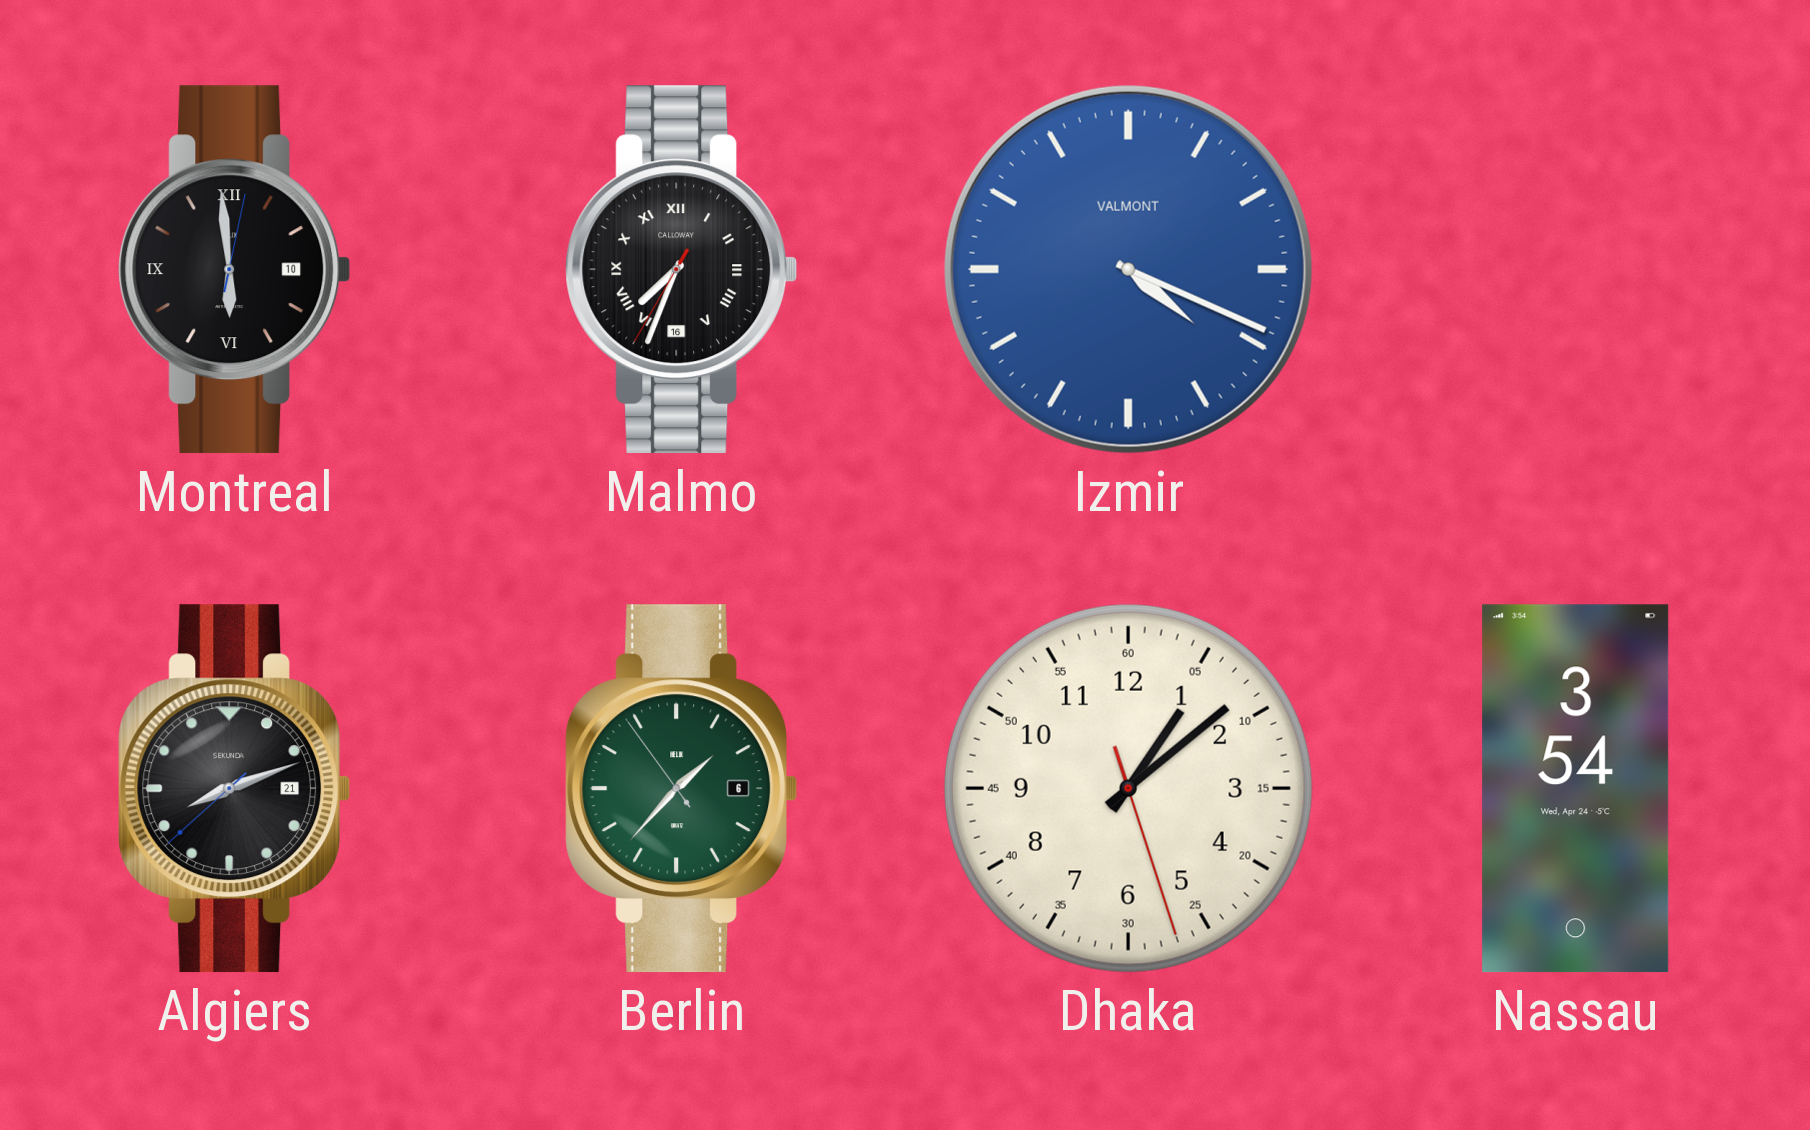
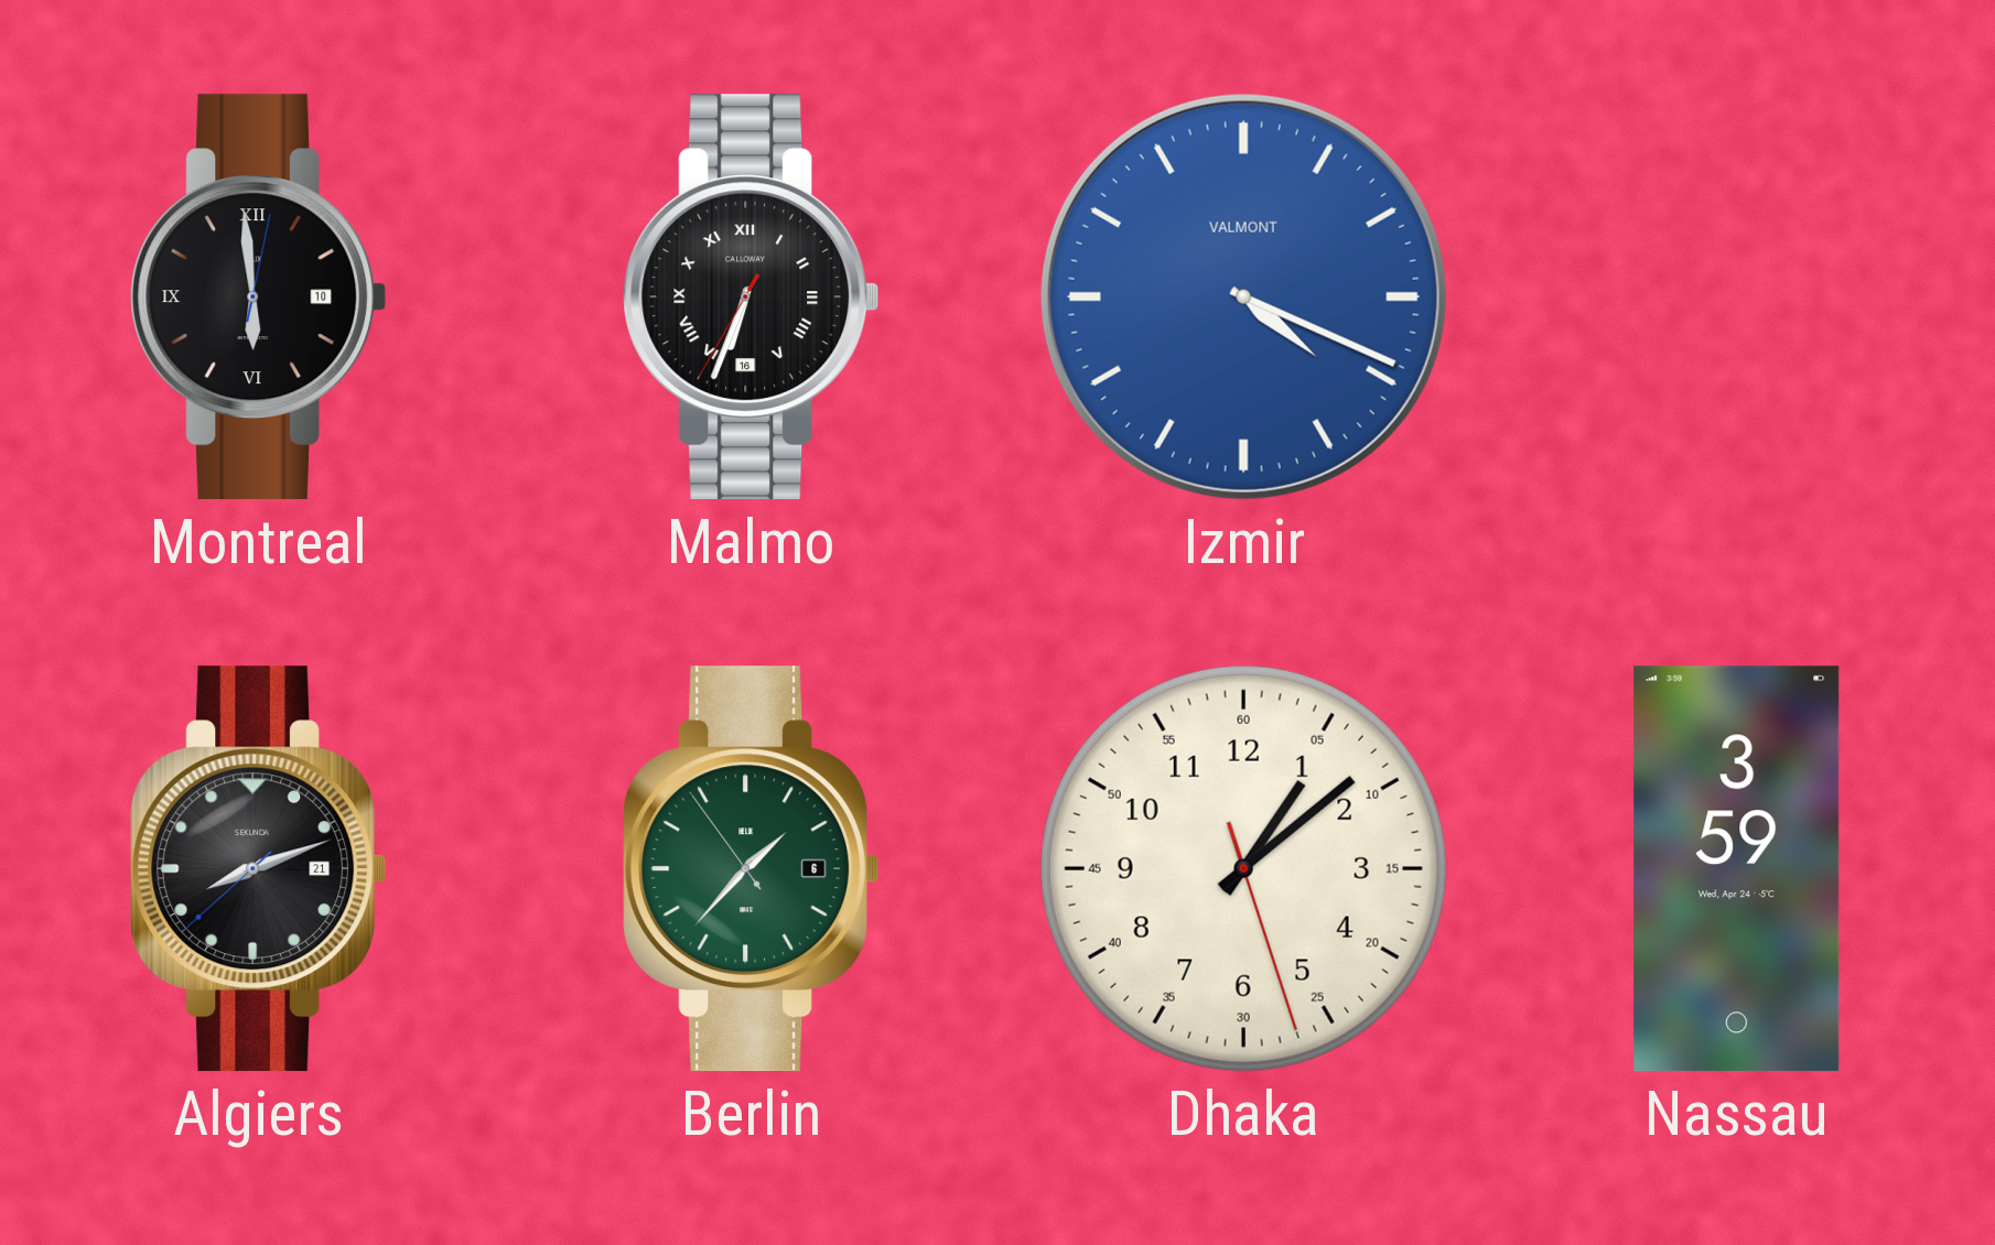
Malmo: 7:33 -> 6:33 (752, 297)
Nassau: 3:54 -> 3:59 (1737, 869)
